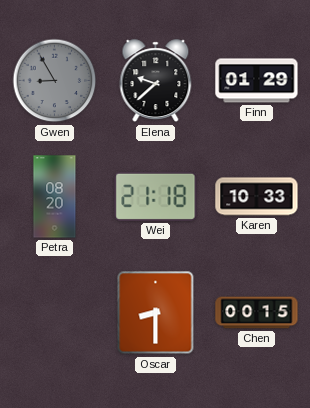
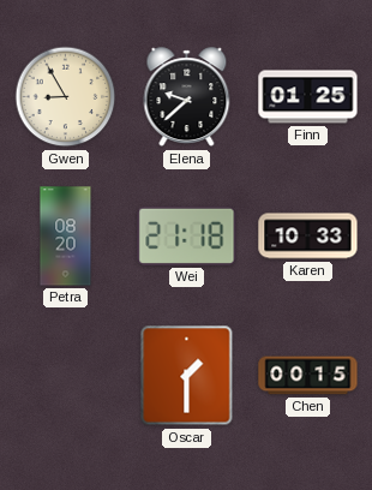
Gwen dial: grey -> cream (66, 97)
Finn: 01:29 -> 01:25 (308, 97)
Oscar: 8:30 -> 1:30 (187, 376)
